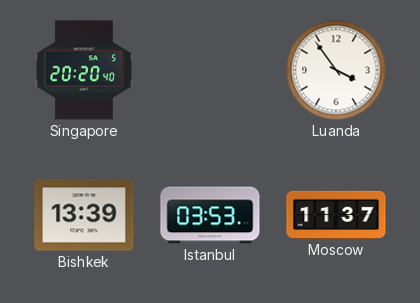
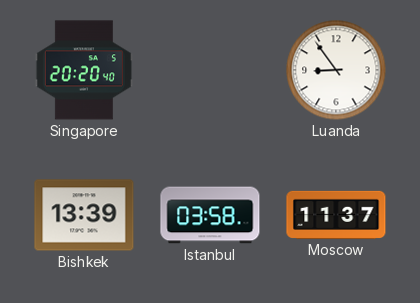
Luanda: 3:54 -> 8:54 (336, 70)
Istanbul: 03:53 -> 03:58 (210, 215)
